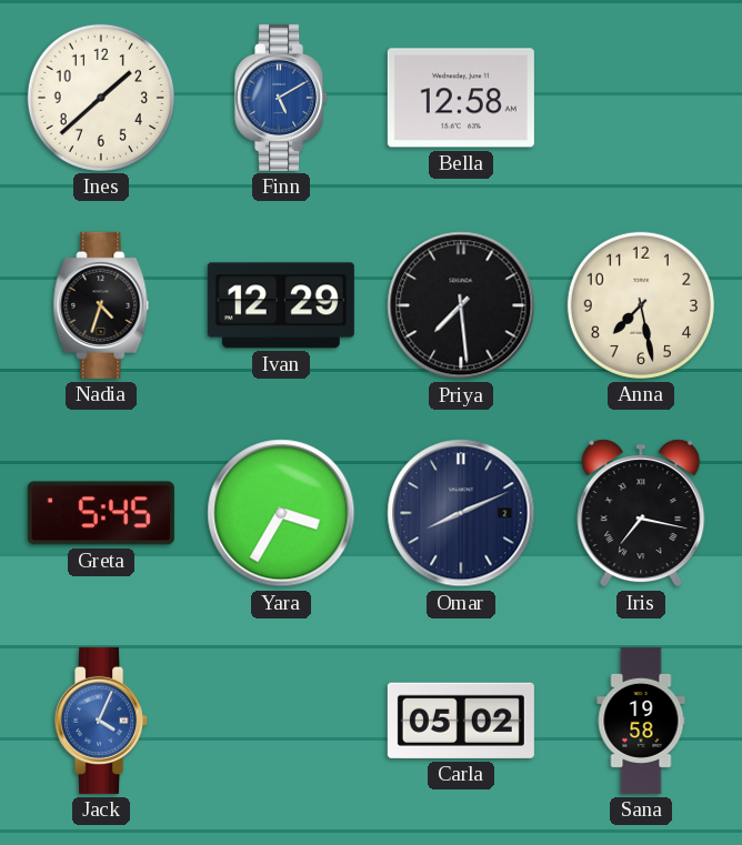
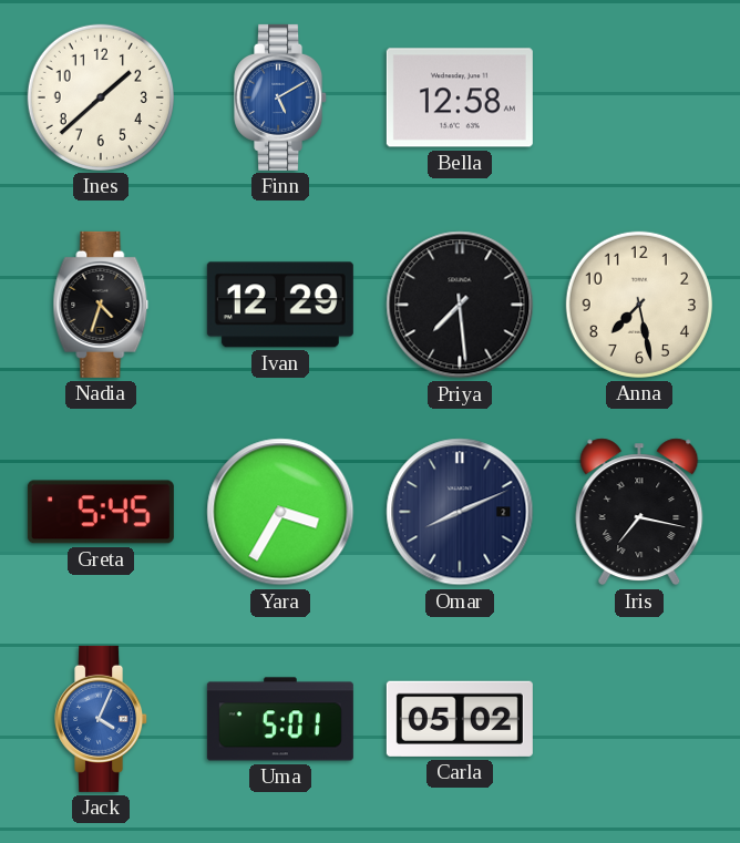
Uma: none -> 5:01 (280, 719)
Sana: 19:58 -> none (641, 721)
